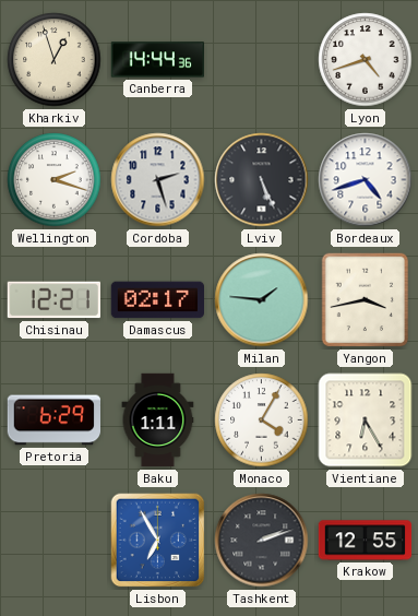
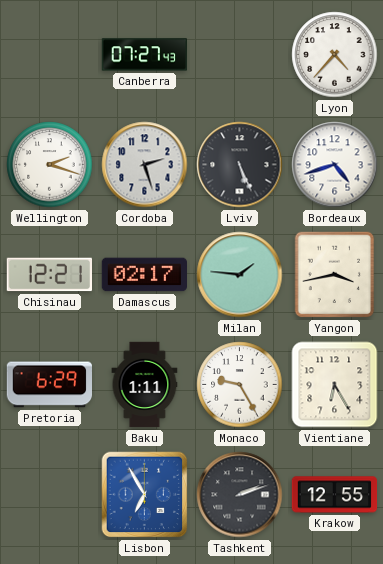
Kharkiv: 12:57 -> none (55, 60)
Canberra: 14:44 -> 07:27 (144, 55)
Lyon: 4:42 -> 4:37 (335, 55)
Monaco: 4:05 -> 9:25 (240, 385)
